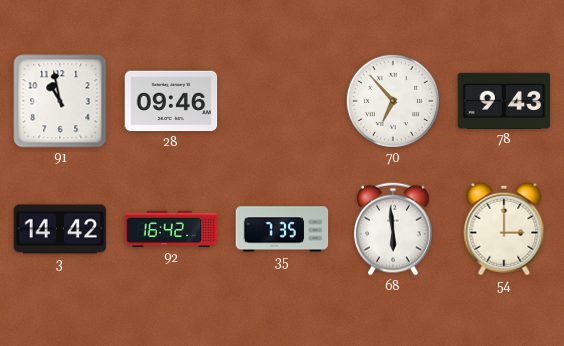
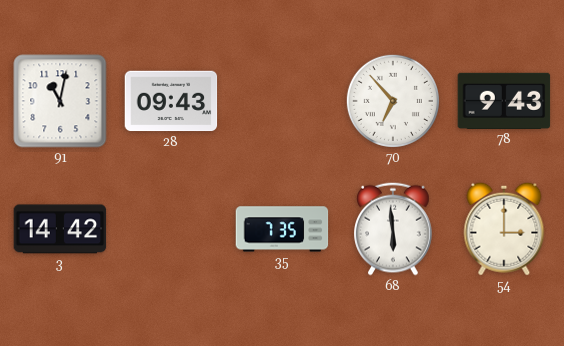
91: 10:58 -> 11:02 (60, 101)
28: 09:46 -> 09:43 (171, 101)
92: 16:42 -> none (171, 229)
